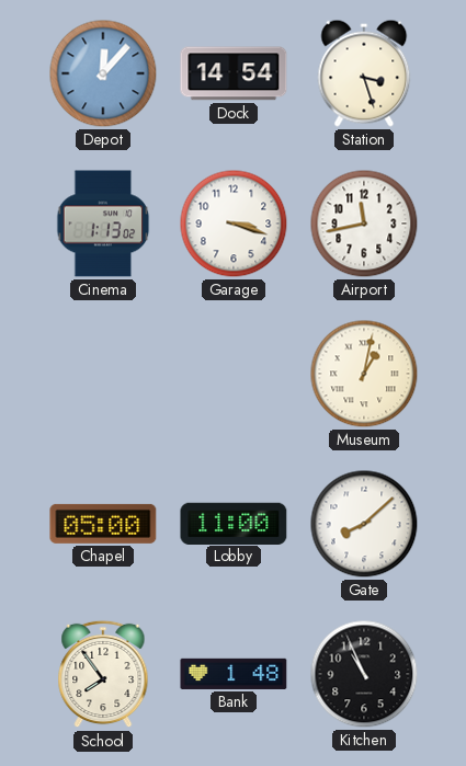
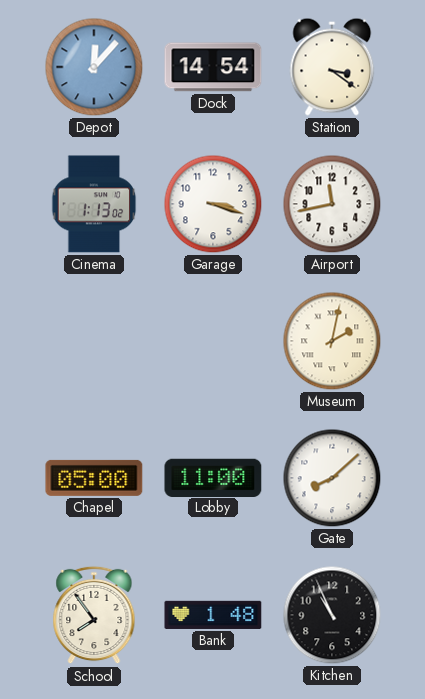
Station: 3:27 -> 3:21 (332, 67)
Museum: 1:02 -> 2:02 (332, 341)
